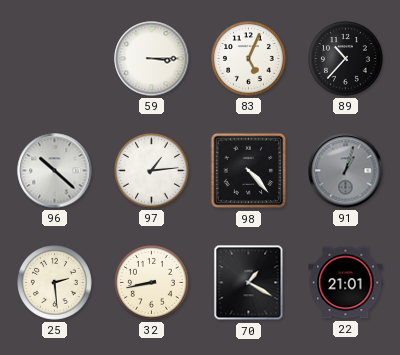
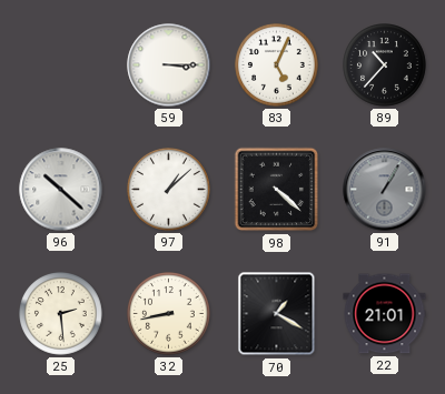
97: 1:14 -> 1:08 (169, 190)
98: 4:23 -> 4:22 (277, 190)
91: 1:03 -> 1:05 (385, 190)
